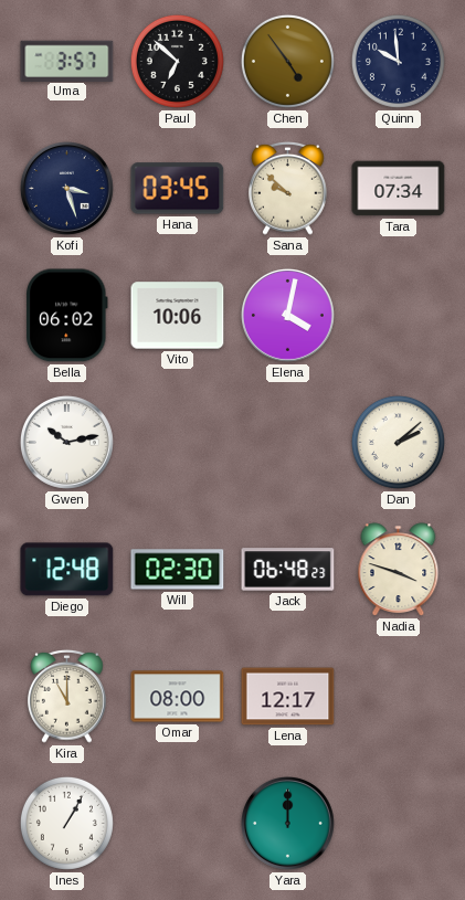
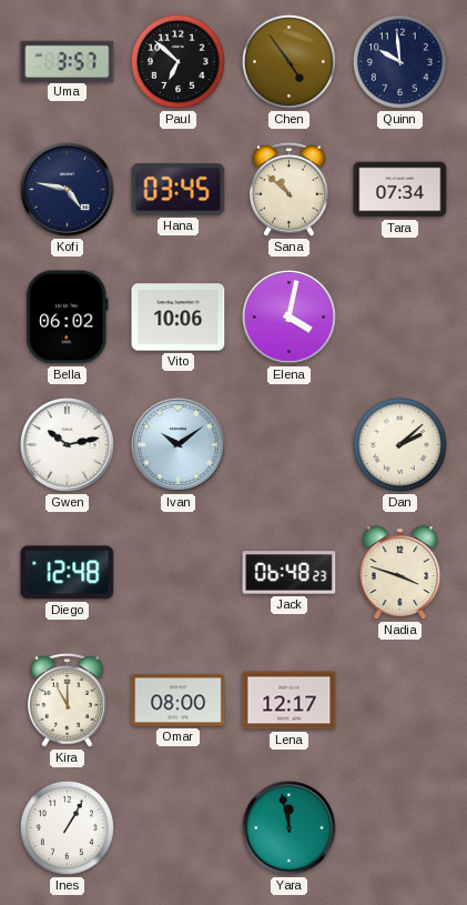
Kofi: 3:27 -> 4:47 (68, 190)
Sana: 9:52 -> 10:52 (290, 189)
Ivan: none -> 10:09 (179, 445)
Will: 02:30 -> none (178, 570)
Yara: 12:00 -> 11:58 (290, 828)
